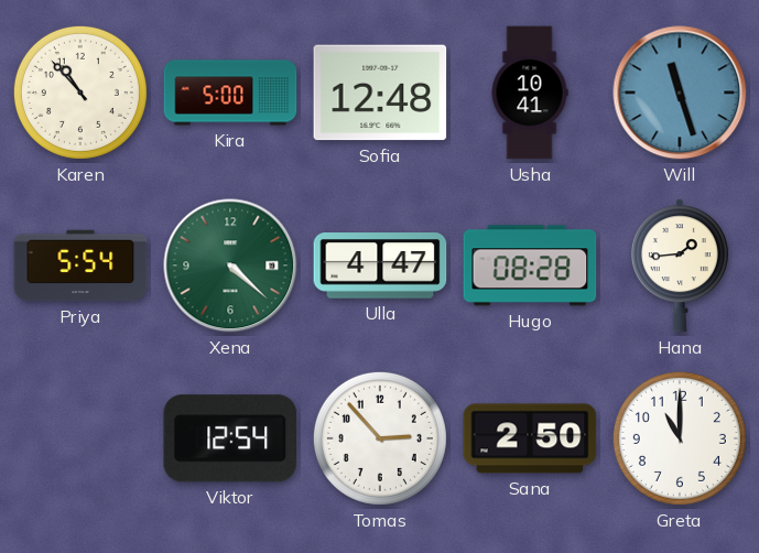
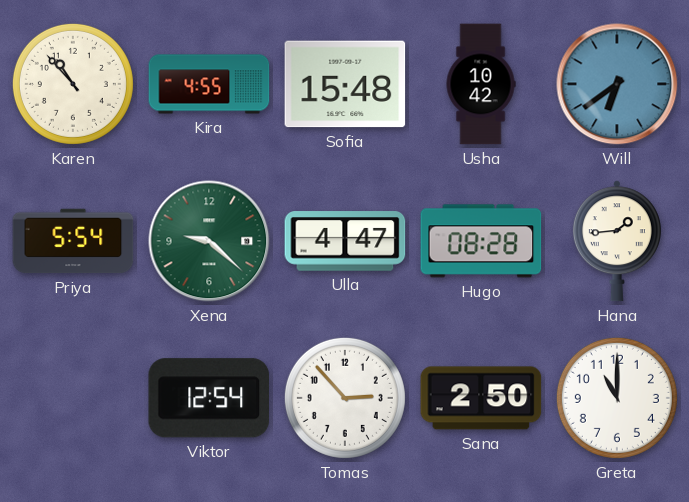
Kira: 5:00 -> 4:55 (209, 84)
Sofia: 12:48 -> 15:48 (345, 84)
Usha: 10:41 -> 10:42 (481, 84)
Will: 11:27 -> 6:39 (617, 84)
Xena: 4:22 -> 9:22 (209, 241)
